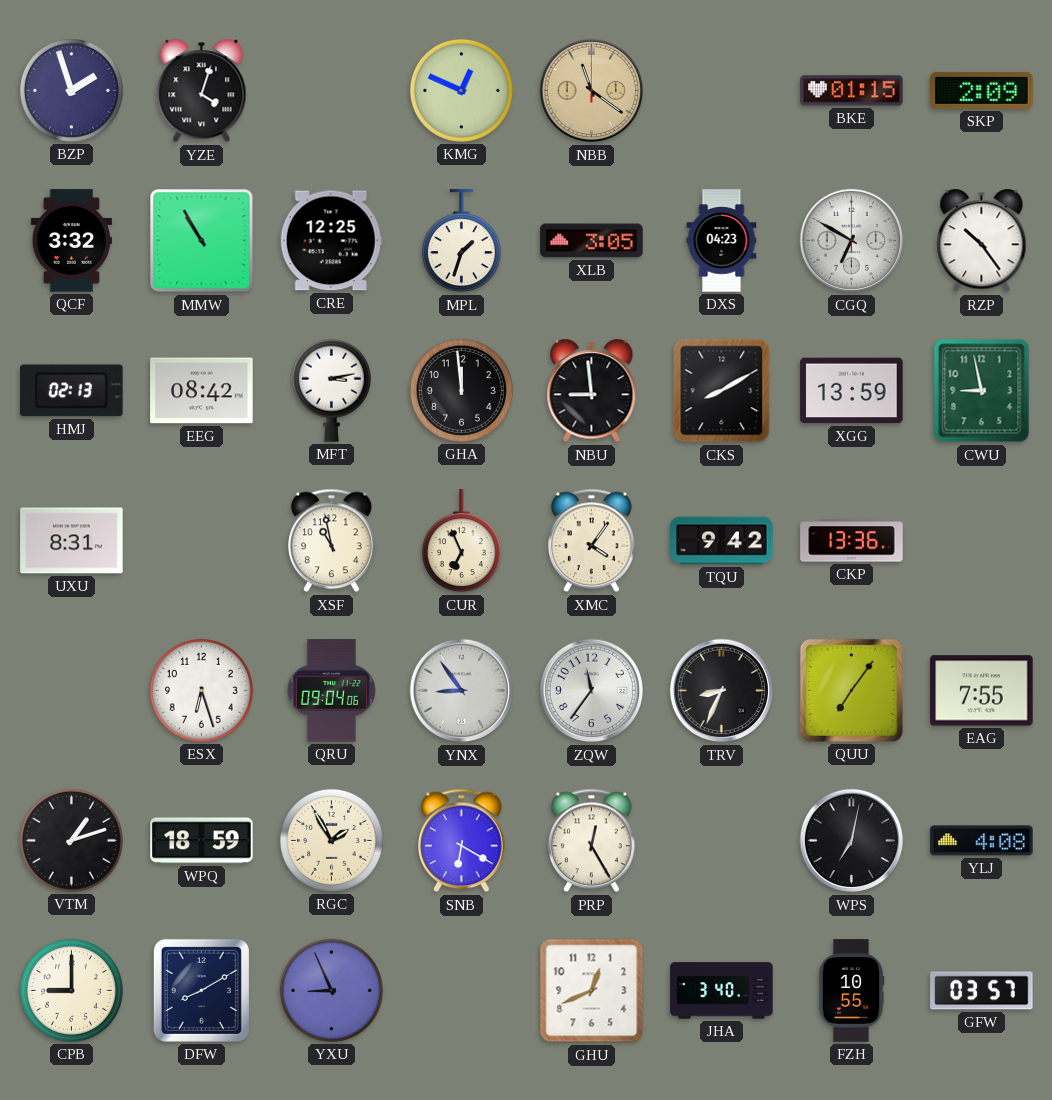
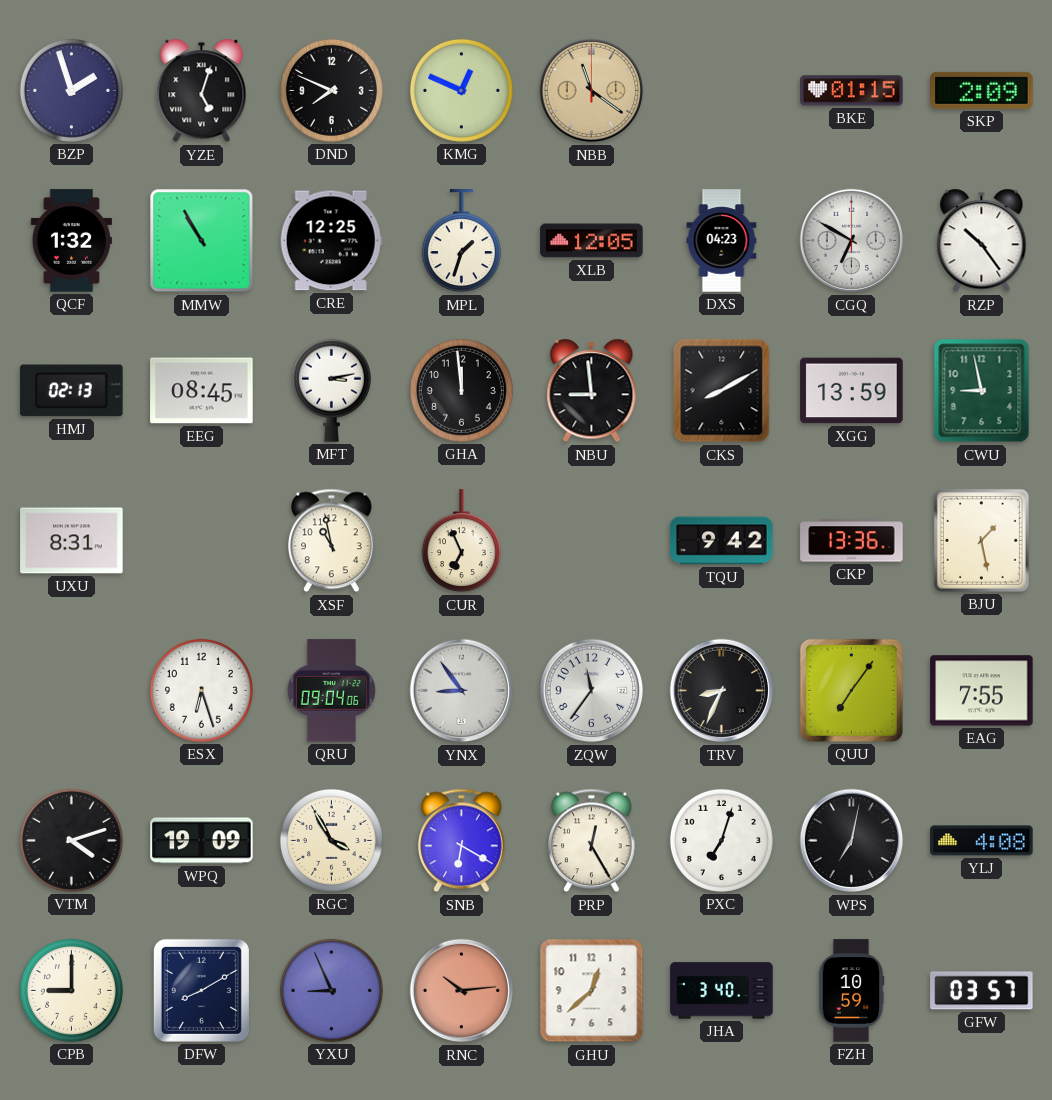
YZE: 4:03 -> 5:03 (202, 91)
DND: none -> 7:49 (331, 90)
QCF: 3:32 -> 1:32 (71, 241)
XLB: 3:05 -> 12:05 (592, 241)
EEG: 08:42 -> 08:45 (202, 391)
XMC: 4:06 -> none (592, 541)
BJU: none -> 1:28 (981, 540)
VTM: 1:12 -> 4:12 (71, 840)
WPQ: 18:59 -> 19:09 (202, 841)
RGC: 1:55 -> 3:55 (331, 840)
PXC: none -> 7:03 (721, 840)
RNC: none -> 10:14 (462, 991)
GHU: 12:41 -> 12:38 (592, 991)
FZH: 10:55 -> 10:59 (851, 991)
